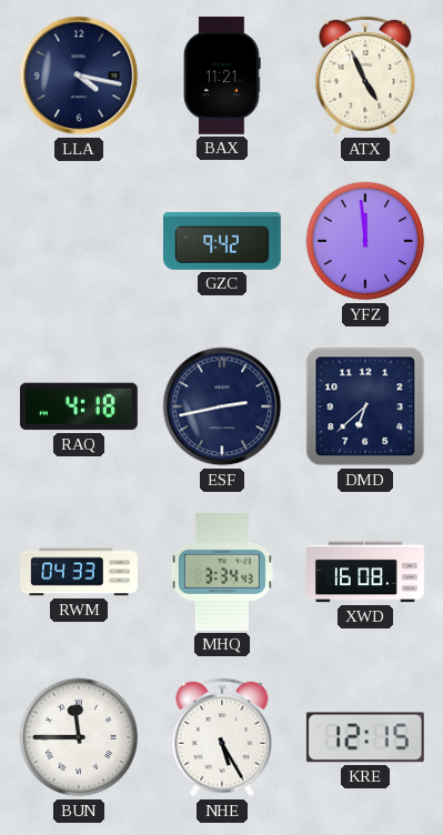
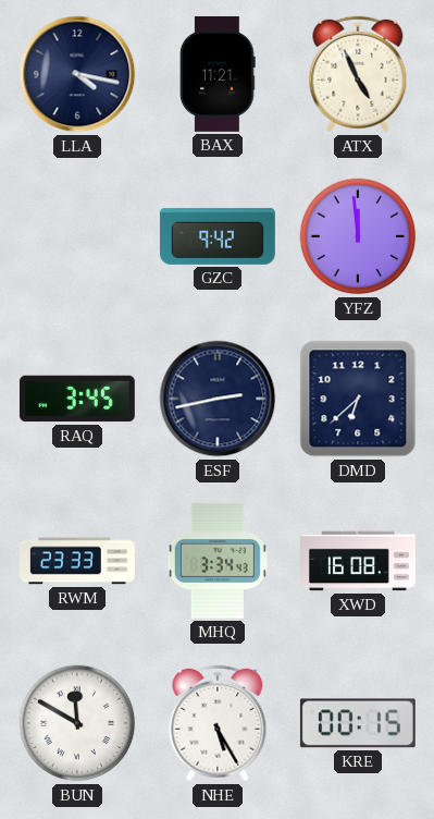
RAQ: 4:18 -> 3:45 (77, 399)
RWM: 04:33 -> 23:33 (78, 561)
BUN: 11:45 -> 11:50 (77, 723)
KRE: 12:15 -> 00:15 (358, 723)
